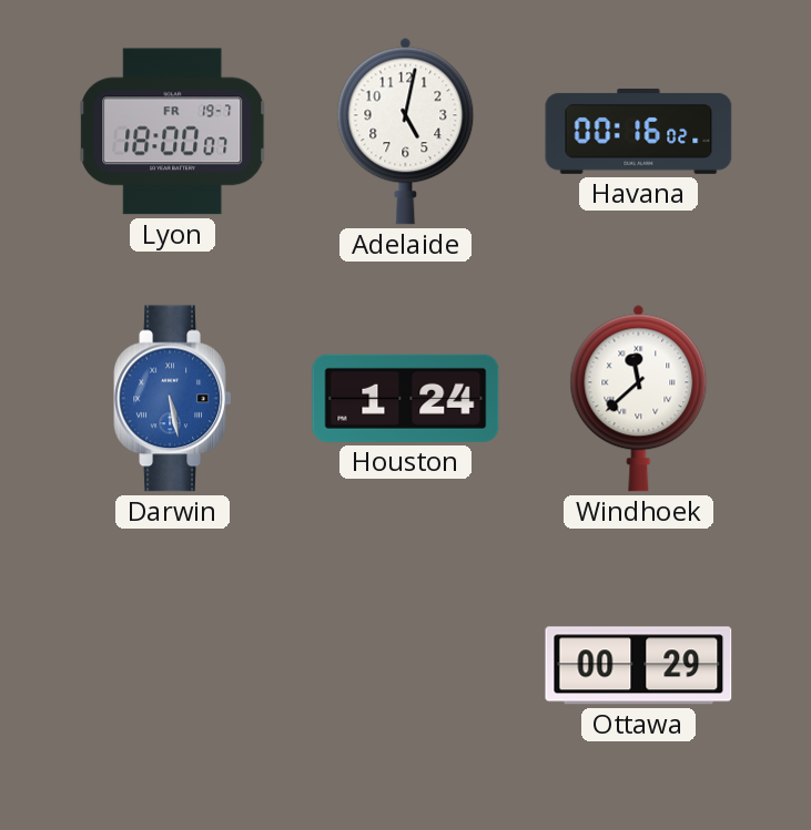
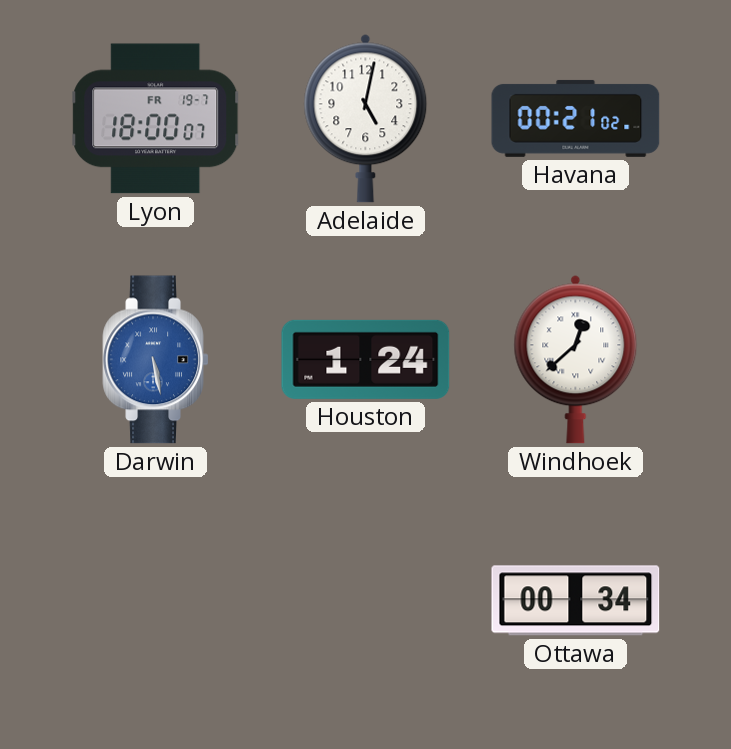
Havana: 00:16 -> 00:21 (576, 118)
Windhoek: 11:38 -> 12:38 (576, 359)
Ottawa: 00:29 -> 00:34 (576, 601)
